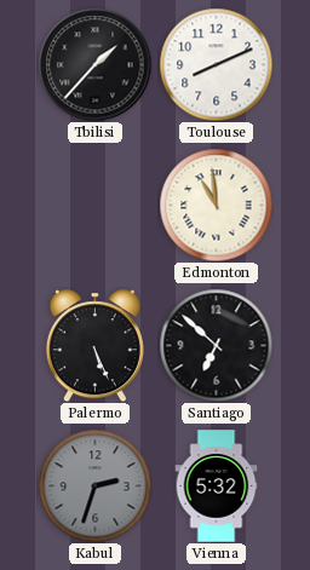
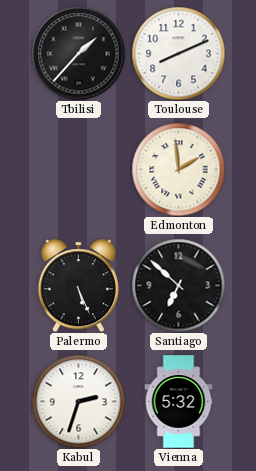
Edmonton: 10:59 -> 1:59 (178, 169)
Kabul dial: grey -> white (78, 401)
